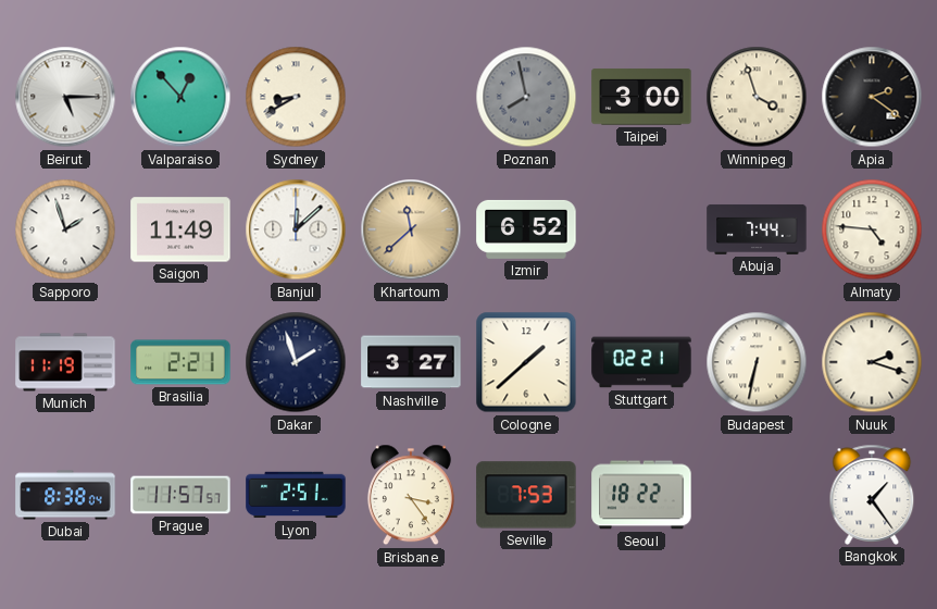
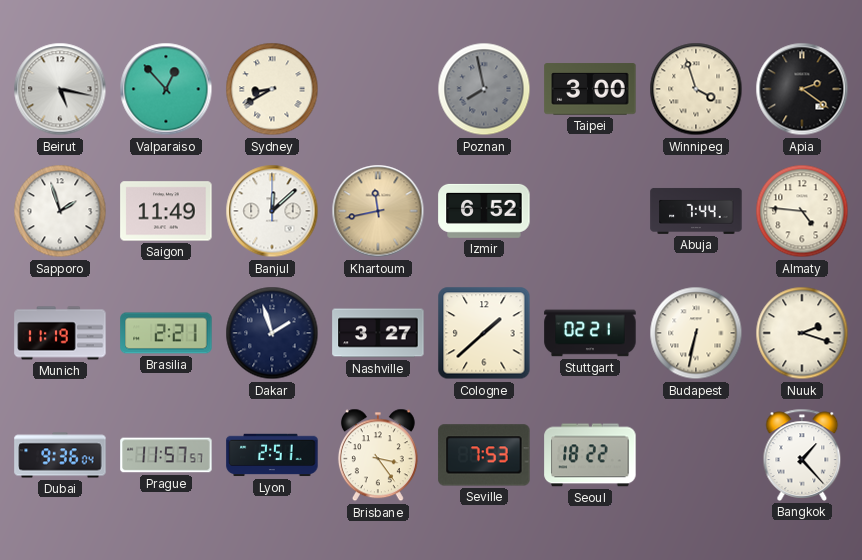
Beirut: 5:15 -> 5:17 (60, 89)
Khartoum: 11:38 -> 11:43 (378, 211)
Dubai: 8:38 -> 9:36 (60, 455)
Bangkok: 1:24 -> 1:23 (802, 455)
